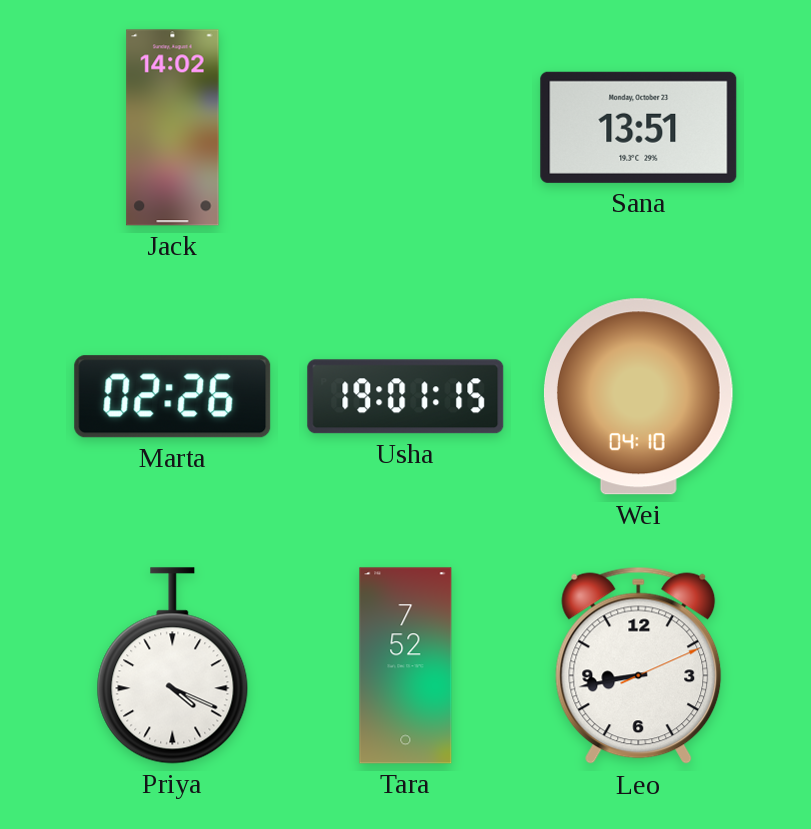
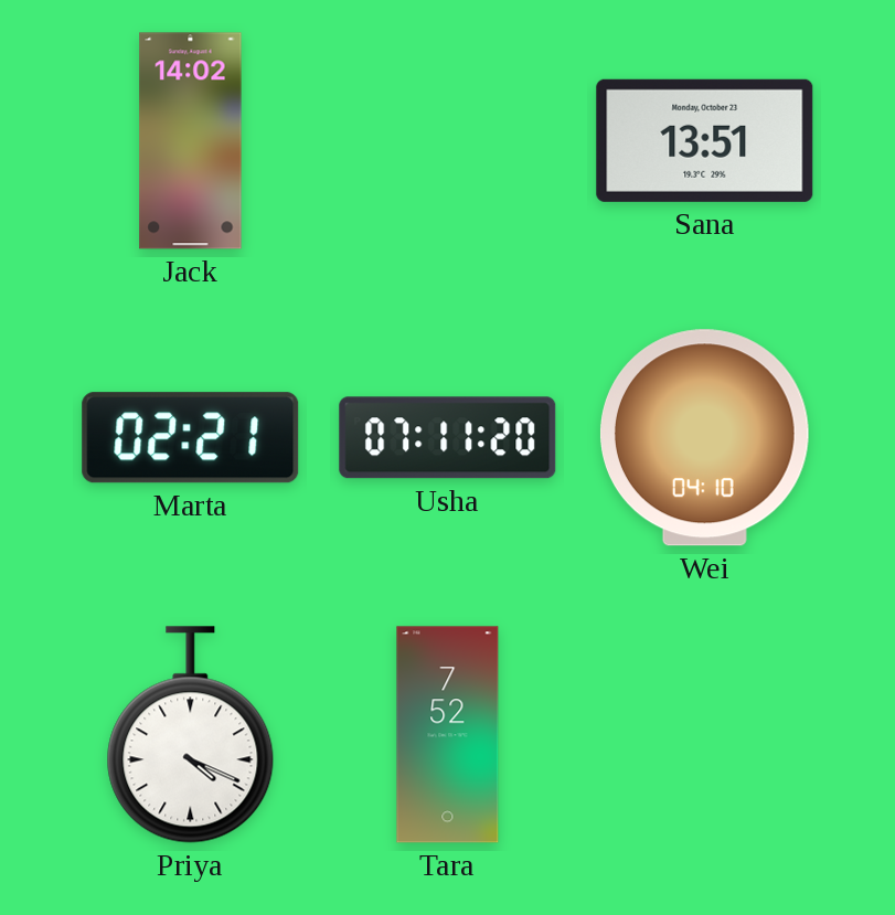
Marta: 02:26 -> 02:21 (191, 438)
Usha: 19:01 -> 07:11 (448, 438)
Leo: 8:43 -> none (639, 666)
